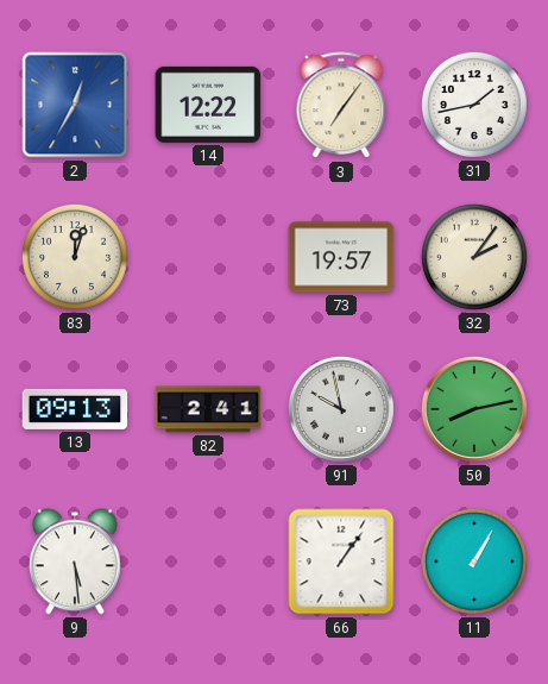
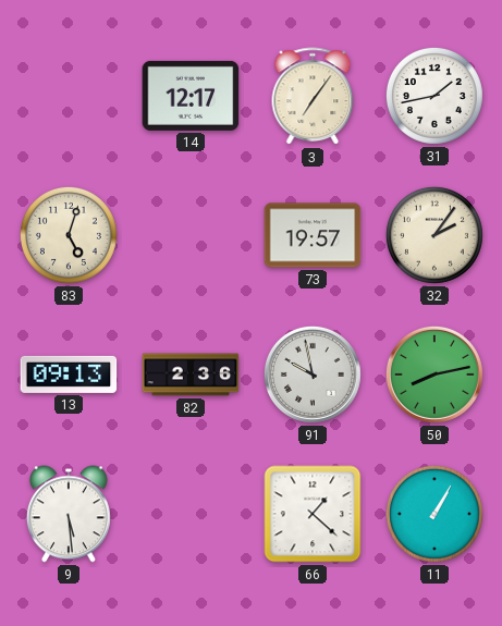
2: 12:35 -> none (75, 105)
14: 12:22 -> 12:17 (191, 96)
83: 12:03 -> 5:03 (69, 235)
82: 2:41 -> 2:36 (191, 375)
66: 1:06 -> 1:22 (313, 514)
